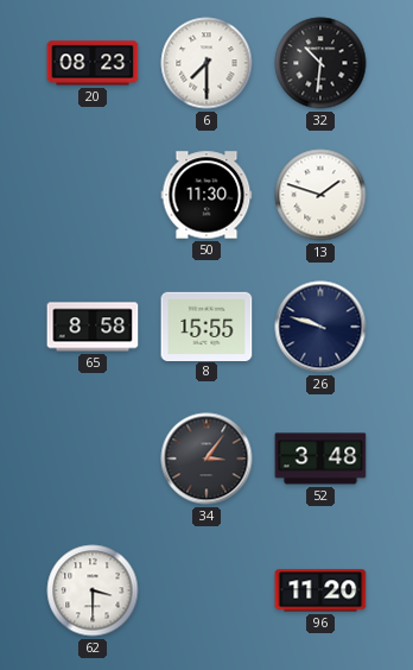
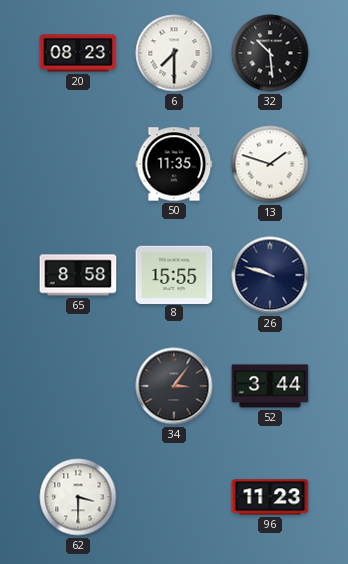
32: 10:31 -> 10:29 (270, 53)
50: 11:30 -> 11:35 (174, 164)
52: 3:48 -> 3:44 (270, 386)
96: 11:20 -> 11:23 (270, 497)
